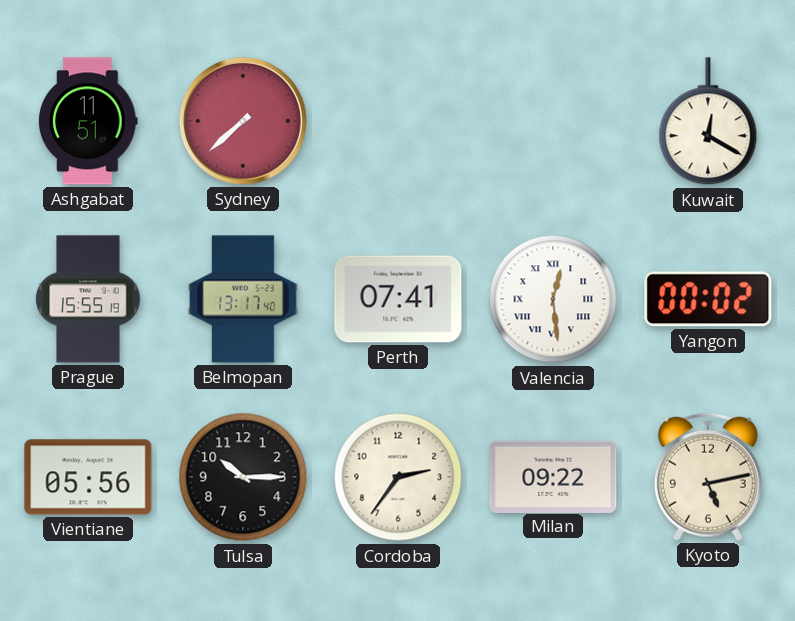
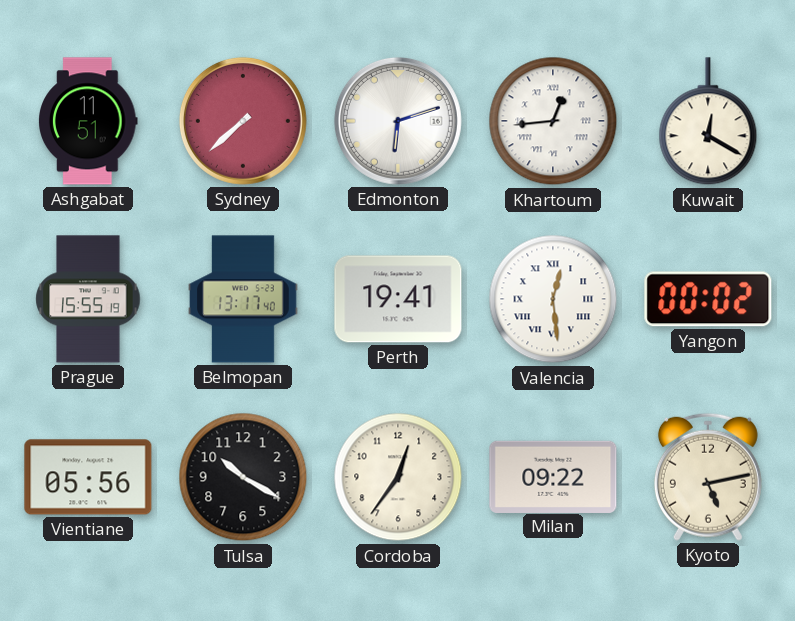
Edmonton: none -> 6:12 (398, 121)
Khartoum: none -> 12:44 (553, 121)
Perth: 07:41 -> 19:41 (398, 299)
Tulsa: 10:15 -> 10:20 (243, 477)
Cordoba: 2:36 -> 12:36 (398, 477)
